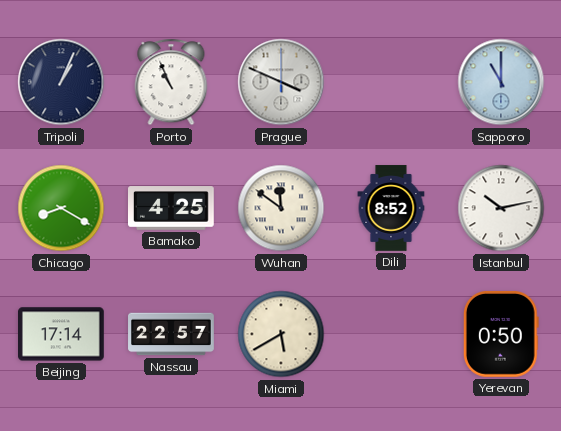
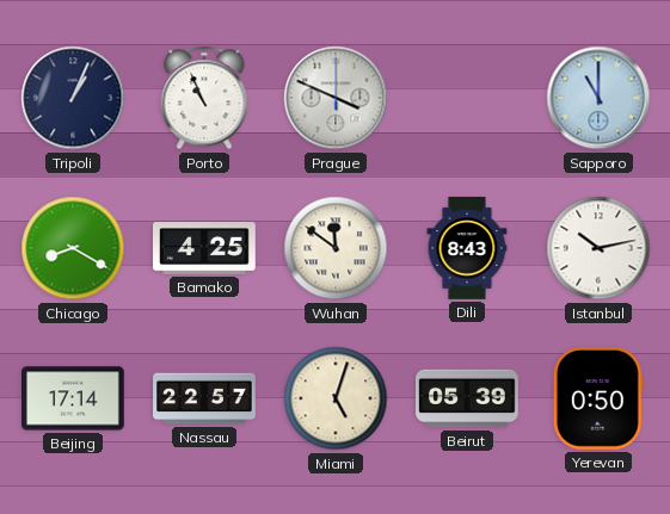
Dili: 8:52 -> 8:43 (467, 248)
Miami: 5:40 -> 5:03 (336, 398)
Beirut: none -> 05:39 (468, 398)
